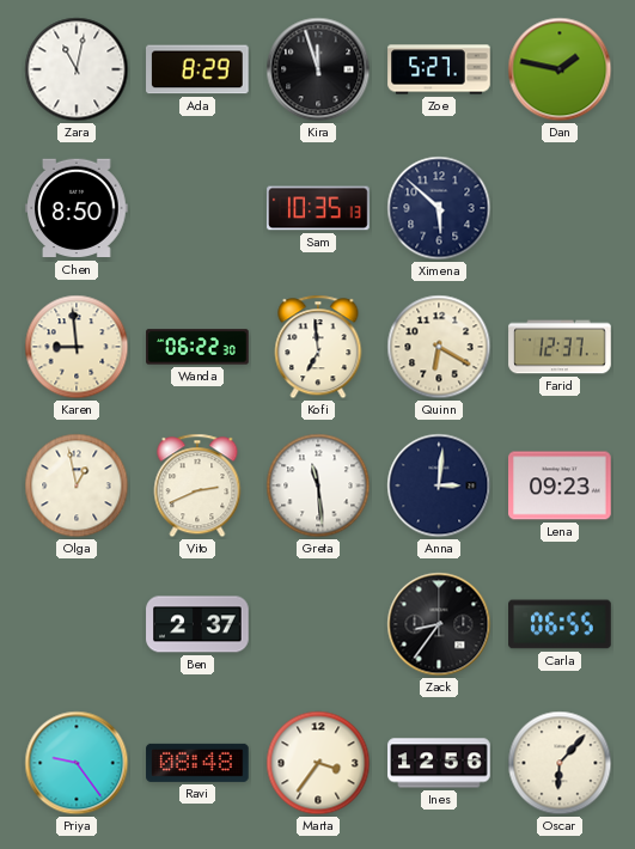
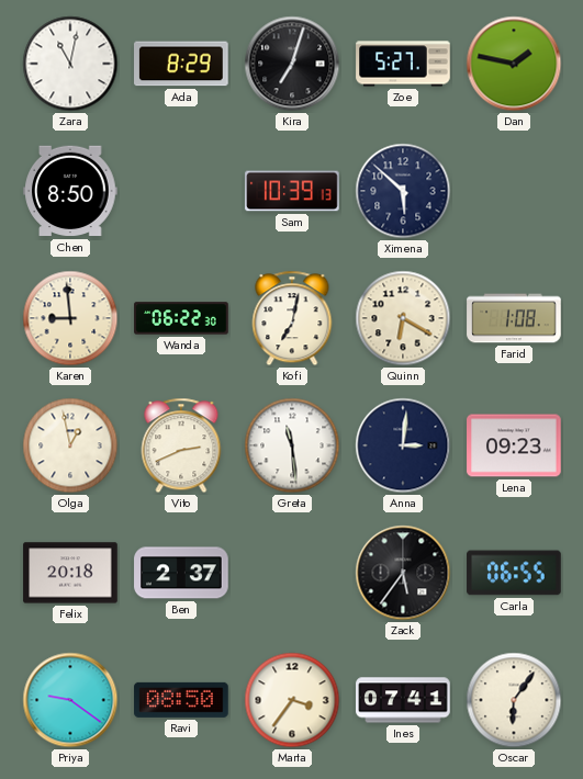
Kira: 11:57 -> 7:03 (292, 64)
Sam: 10:35 -> 10:39 (292, 191)
Kofi: 6:59 -> 7:02 (292, 318)
Farid: 12:37 -> 1:08 (514, 318)
Felix: none -> 20:18 (70, 573)
Zack: 8:36 -> 5:36 (403, 573)
Priya: 9:24 -> 9:21 (70, 700)
Ravi: 08:48 -> 08:50 (181, 700)
Ines: 12:56 -> 07:41 (403, 700)
Oscar: 6:07 -> 6:06 (514, 700)
